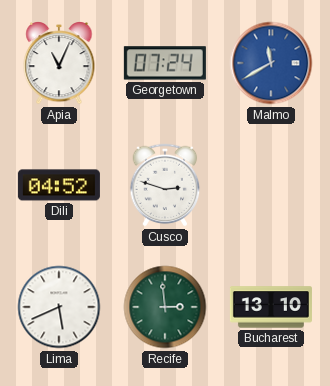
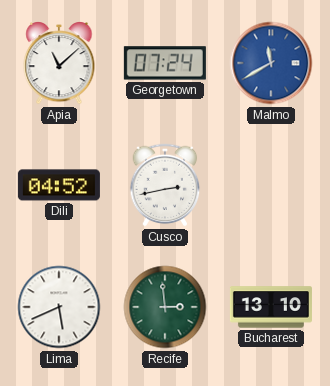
Apia: 11:04 -> 11:08 (59, 64)
Cusco: 2:48 -> 2:43 (165, 185)
